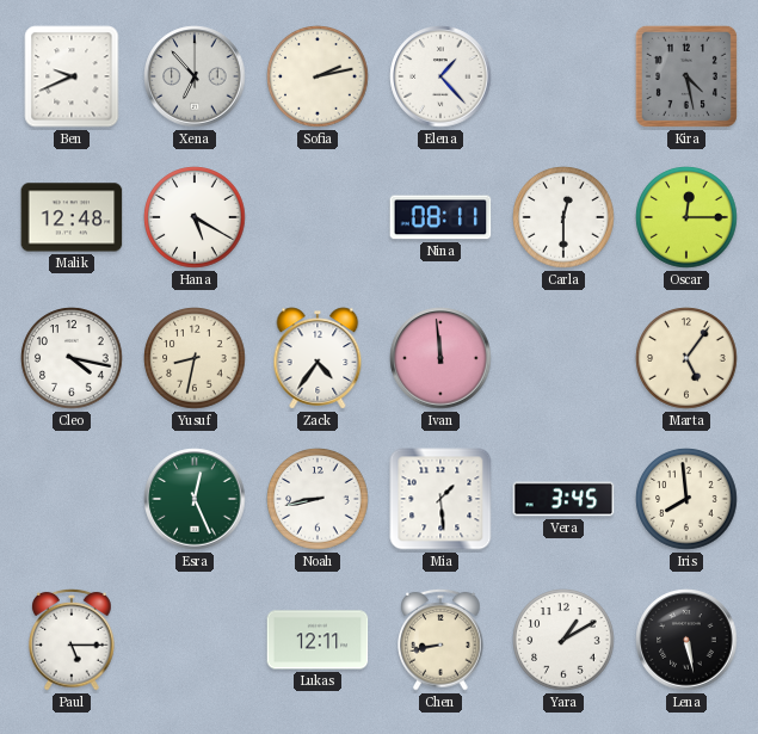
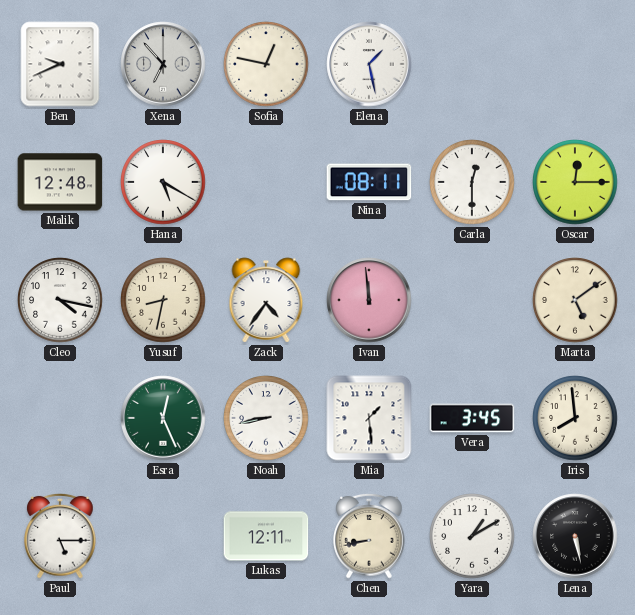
Sofia: 2:13 -> 12:47 (266, 64)
Elena: 1:23 -> 1:28 (369, 64)
Kira: 4:28 -> none (686, 76)
Marta: 5:06 -> 5:09 (575, 300)
